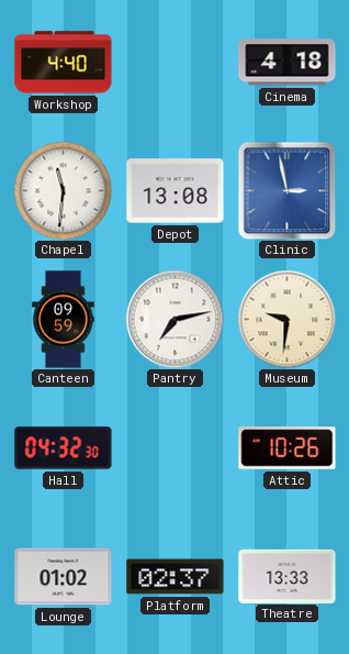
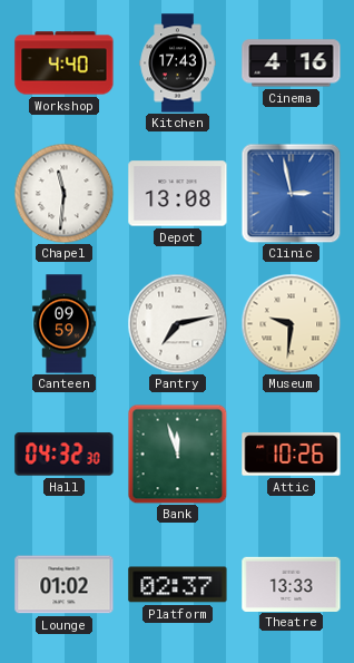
Kitchen: none -> 17:43 (178, 64)
Cinema: 4:18 -> 4:16 (292, 64)
Bank: none -> 11:57 (177, 454)
